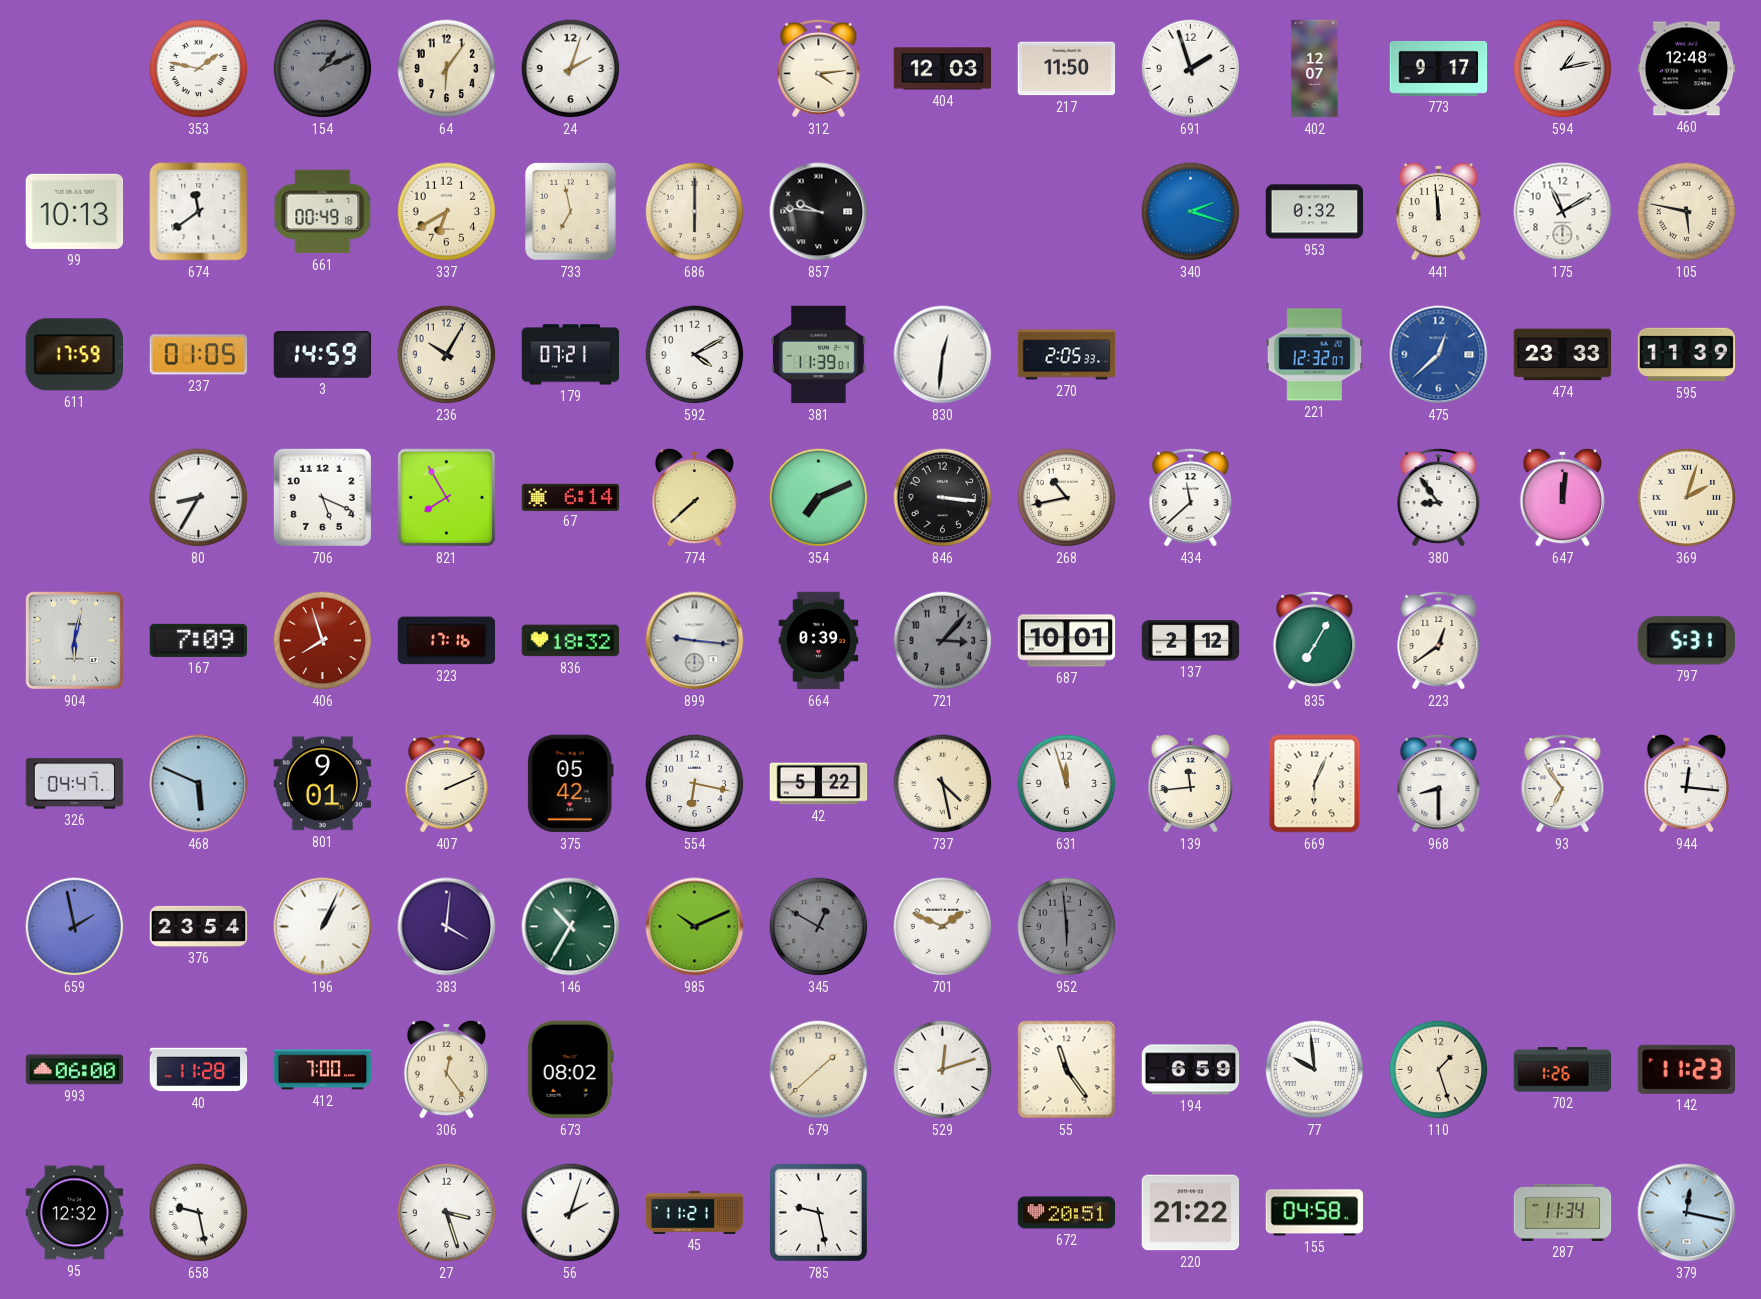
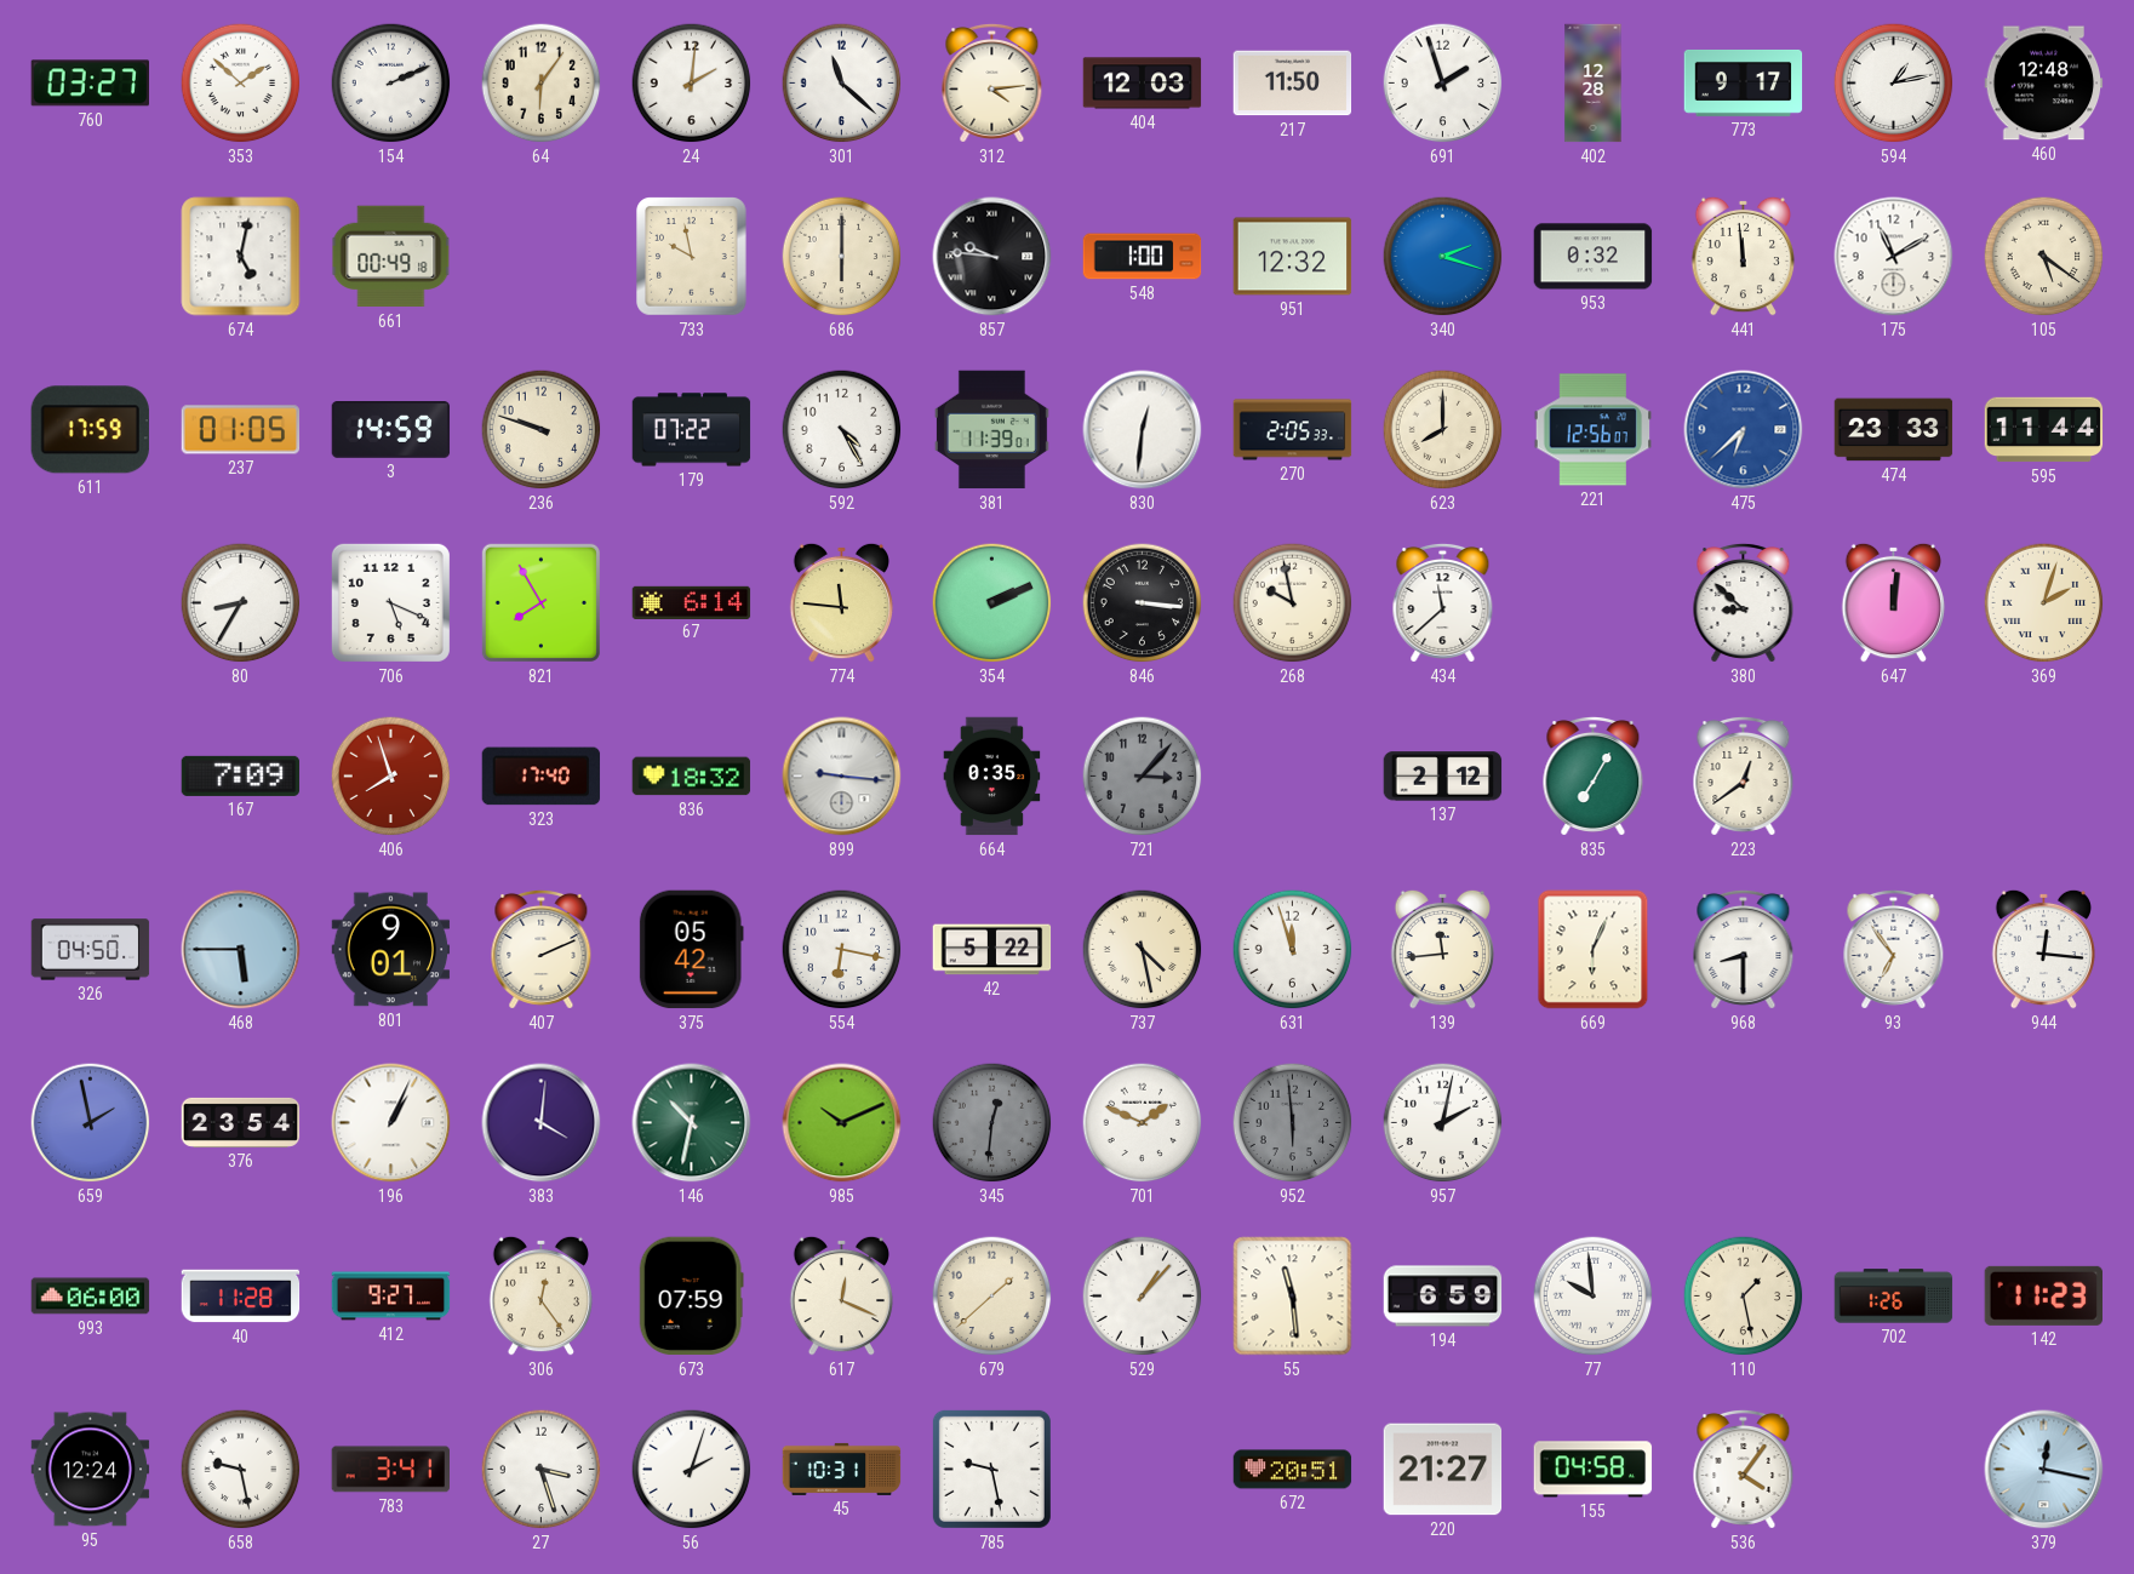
760: none -> 03:27 (90, 84)
353: 1:47 -> 1:52 (241, 84)
154: 1:11 -> 2:11 (391, 84)
154 dial: grey -> white (391, 84)
24: 2:03 -> 2:01 (692, 84)
301: none -> 11:22 (842, 84)
402: 12:07 -> 12:28 (1594, 84)
99: 10:13 -> none (75, 211)
674: 11:39 -> 5:02 (241, 257)
337: 6:40 -> none (447, 212)
733: 6:58 -> 9:58 (692, 257)
548: none -> 1:00 (1143, 257)
951: none -> 12:32 (1293, 257)
105: 5:47 -> 5:21 (2044, 257)
236: 10:05 -> 9:48 (542, 430)
179: 07:21 -> 07:22 (692, 430)
592: 4:10 -> 4:25 (842, 430)
623: none -> 8:00 (1443, 430)
221: 12:32 -> 12:56 (1594, 430)
475: 12:38 -> 6:38 (1744, 430)
595: 11:39 -> 11:44 (2044, 430)
774: 7:38 -> 11:46 (842, 602)
354: 7:11 -> 2:11 (992, 603)
268: 10:43 -> 9:58 (1293, 603)
380: 8:54 -> 8:52 (1744, 602)
904: 6:02 -> none (74, 640)
323: 17:16 -> 17:40 (542, 777)
664: 0:39 -> 0:35 (992, 777)
687: 10:01 -> none (1067, 641)
797: 5:31 -> none (1686, 641)
326: 04:47 -> 04:50 (91, 950)
468: 5:49 -> 5:45 (241, 950)
146: 10:35 -> 10:32 (692, 1123)
345: 12:50 -> 12:31 (992, 1123)
957: none -> 2:02 (1443, 1123)
412: 7:00 -> 9:27 (391, 1297)
673: 08:02 -> 07:59 (691, 1297)
617: none -> 12:19 (842, 1295)
529: 12:12 -> 1:07 (1143, 1297)
55: 11:24 -> 11:29 (1293, 1297)
110: 1:27 -> 1:28 (1744, 1297)
95: 12:32 -> 12:24 (91, 1470)
783: none -> 3:41 (390, 1470)
45: 11:21 -> 10:31 (842, 1469)
220: 21:22 -> 21:27 (1443, 1470)
536: none -> 4:06 (1744, 1469)
287: 11:34 -> none (1563, 1212)
